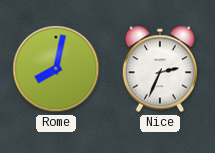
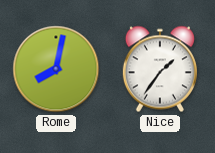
Nice: 2:34 -> 1:36 (160, 69)
